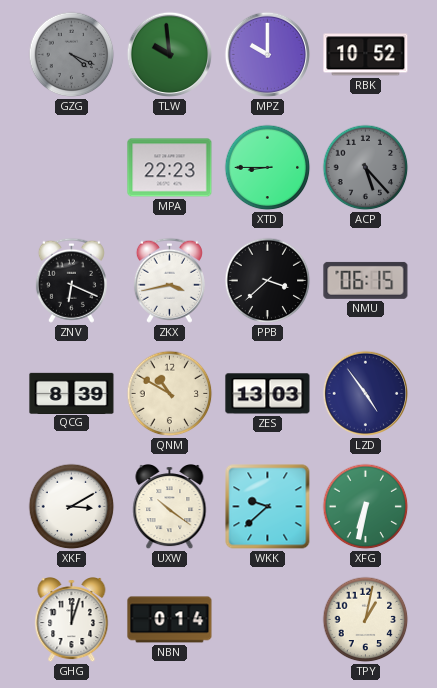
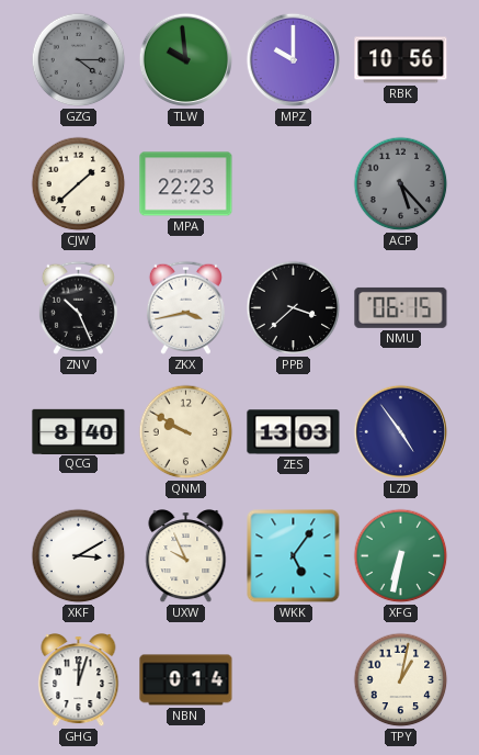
GZG: 4:19 -> 4:15 (79, 60)
RBK: 10:52 -> 10:56 (401, 60)
CJW: none -> 1:38 (79, 184)
XTD: 8:45 -> none (268, 168)
ZNV: 6:19 -> 10:26 (78, 307)
QCG: 8:39 -> 8:40 (79, 431)
QNM: 10:50 -> 9:50 (186, 432)
UXW: 10:21 -> 9:56 (186, 557)
WKK: 9:38 -> 5:06 (294, 556)
